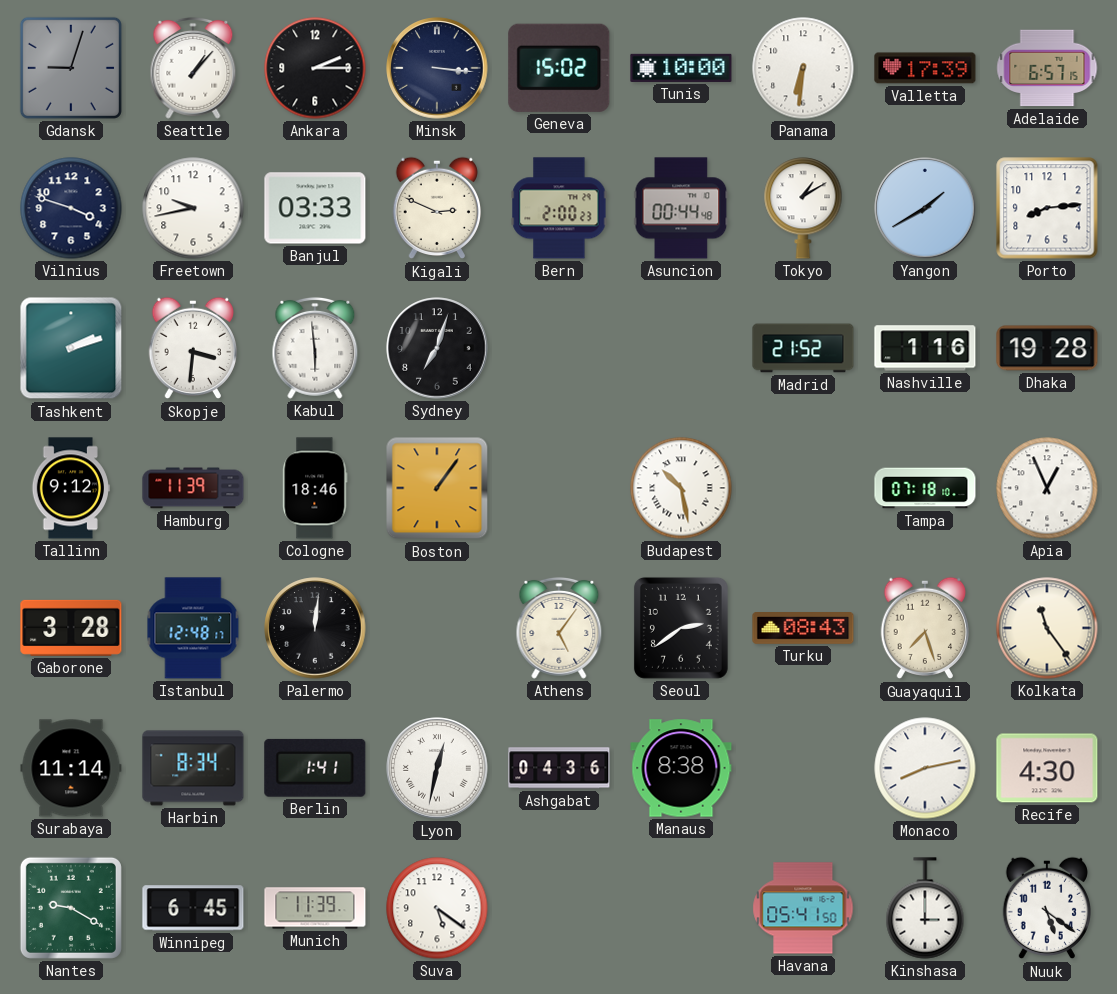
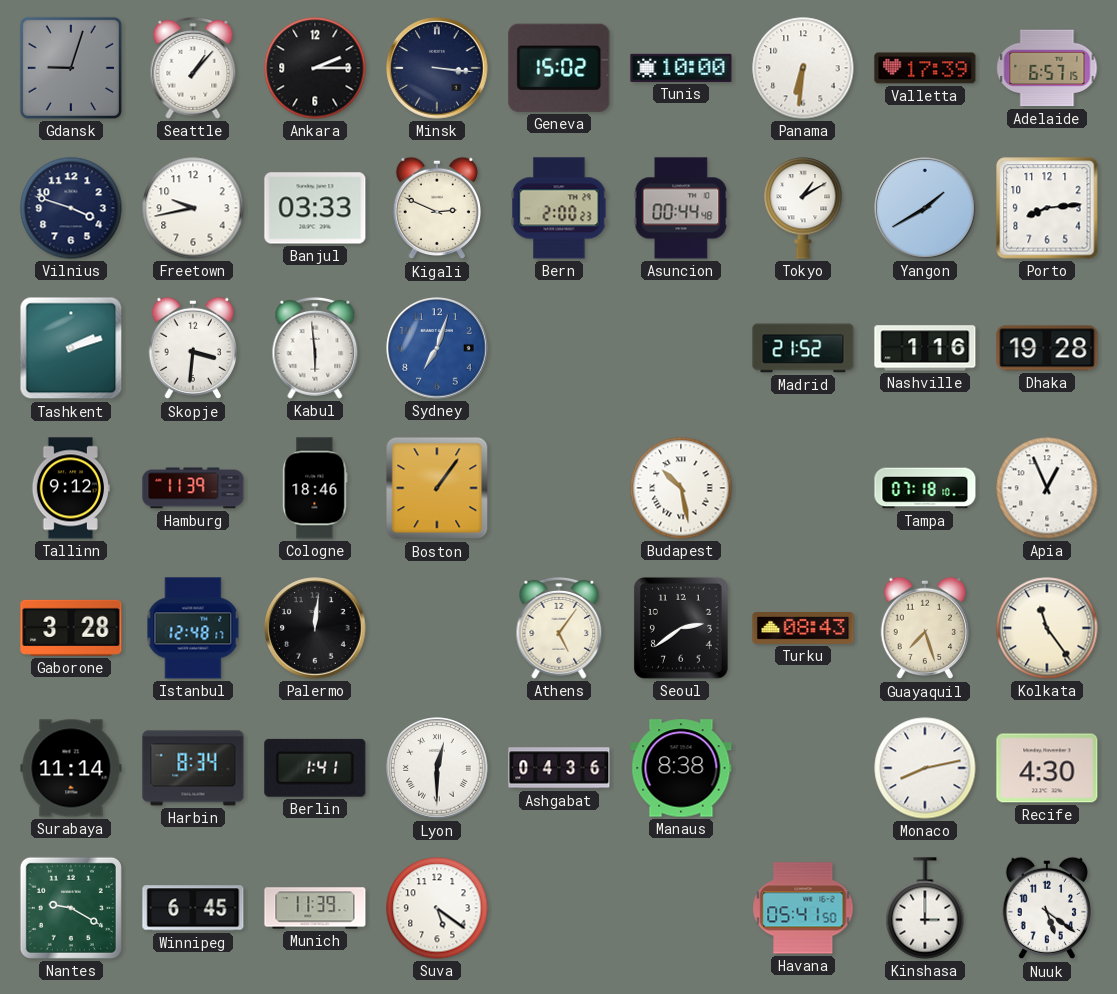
Sydney dial: black -> blue (437, 348)
Lyon: 12:32 -> 12:30 (437, 768)
